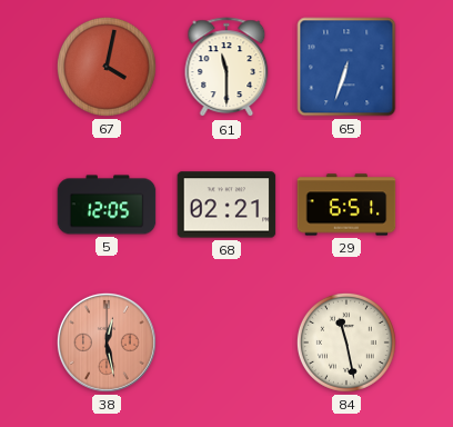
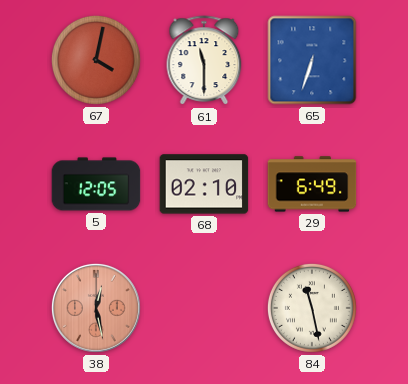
68: 02:21 -> 02:10 (204, 184)
29: 6:51 -> 6:49 (312, 184)
